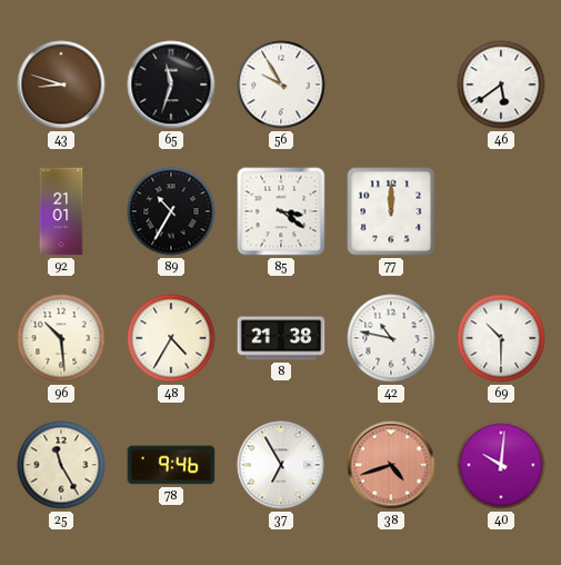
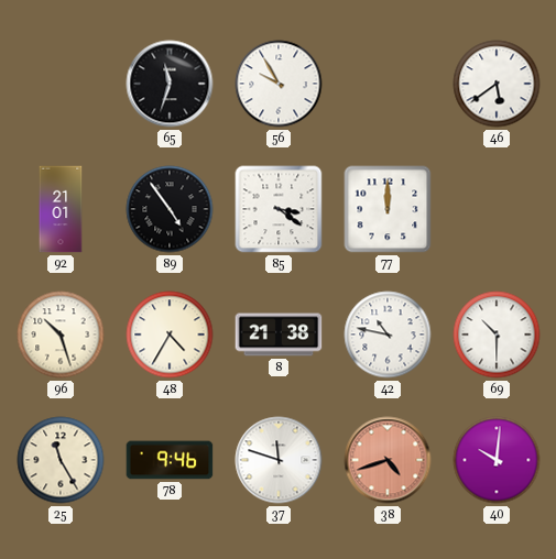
43: 8:48 -> none (61, 85)
89: 10:35 -> 4:54 (170, 209)
96: 10:29 -> 10:27 (61, 335)
37: 6:55 -> 11:48 (279, 460)
